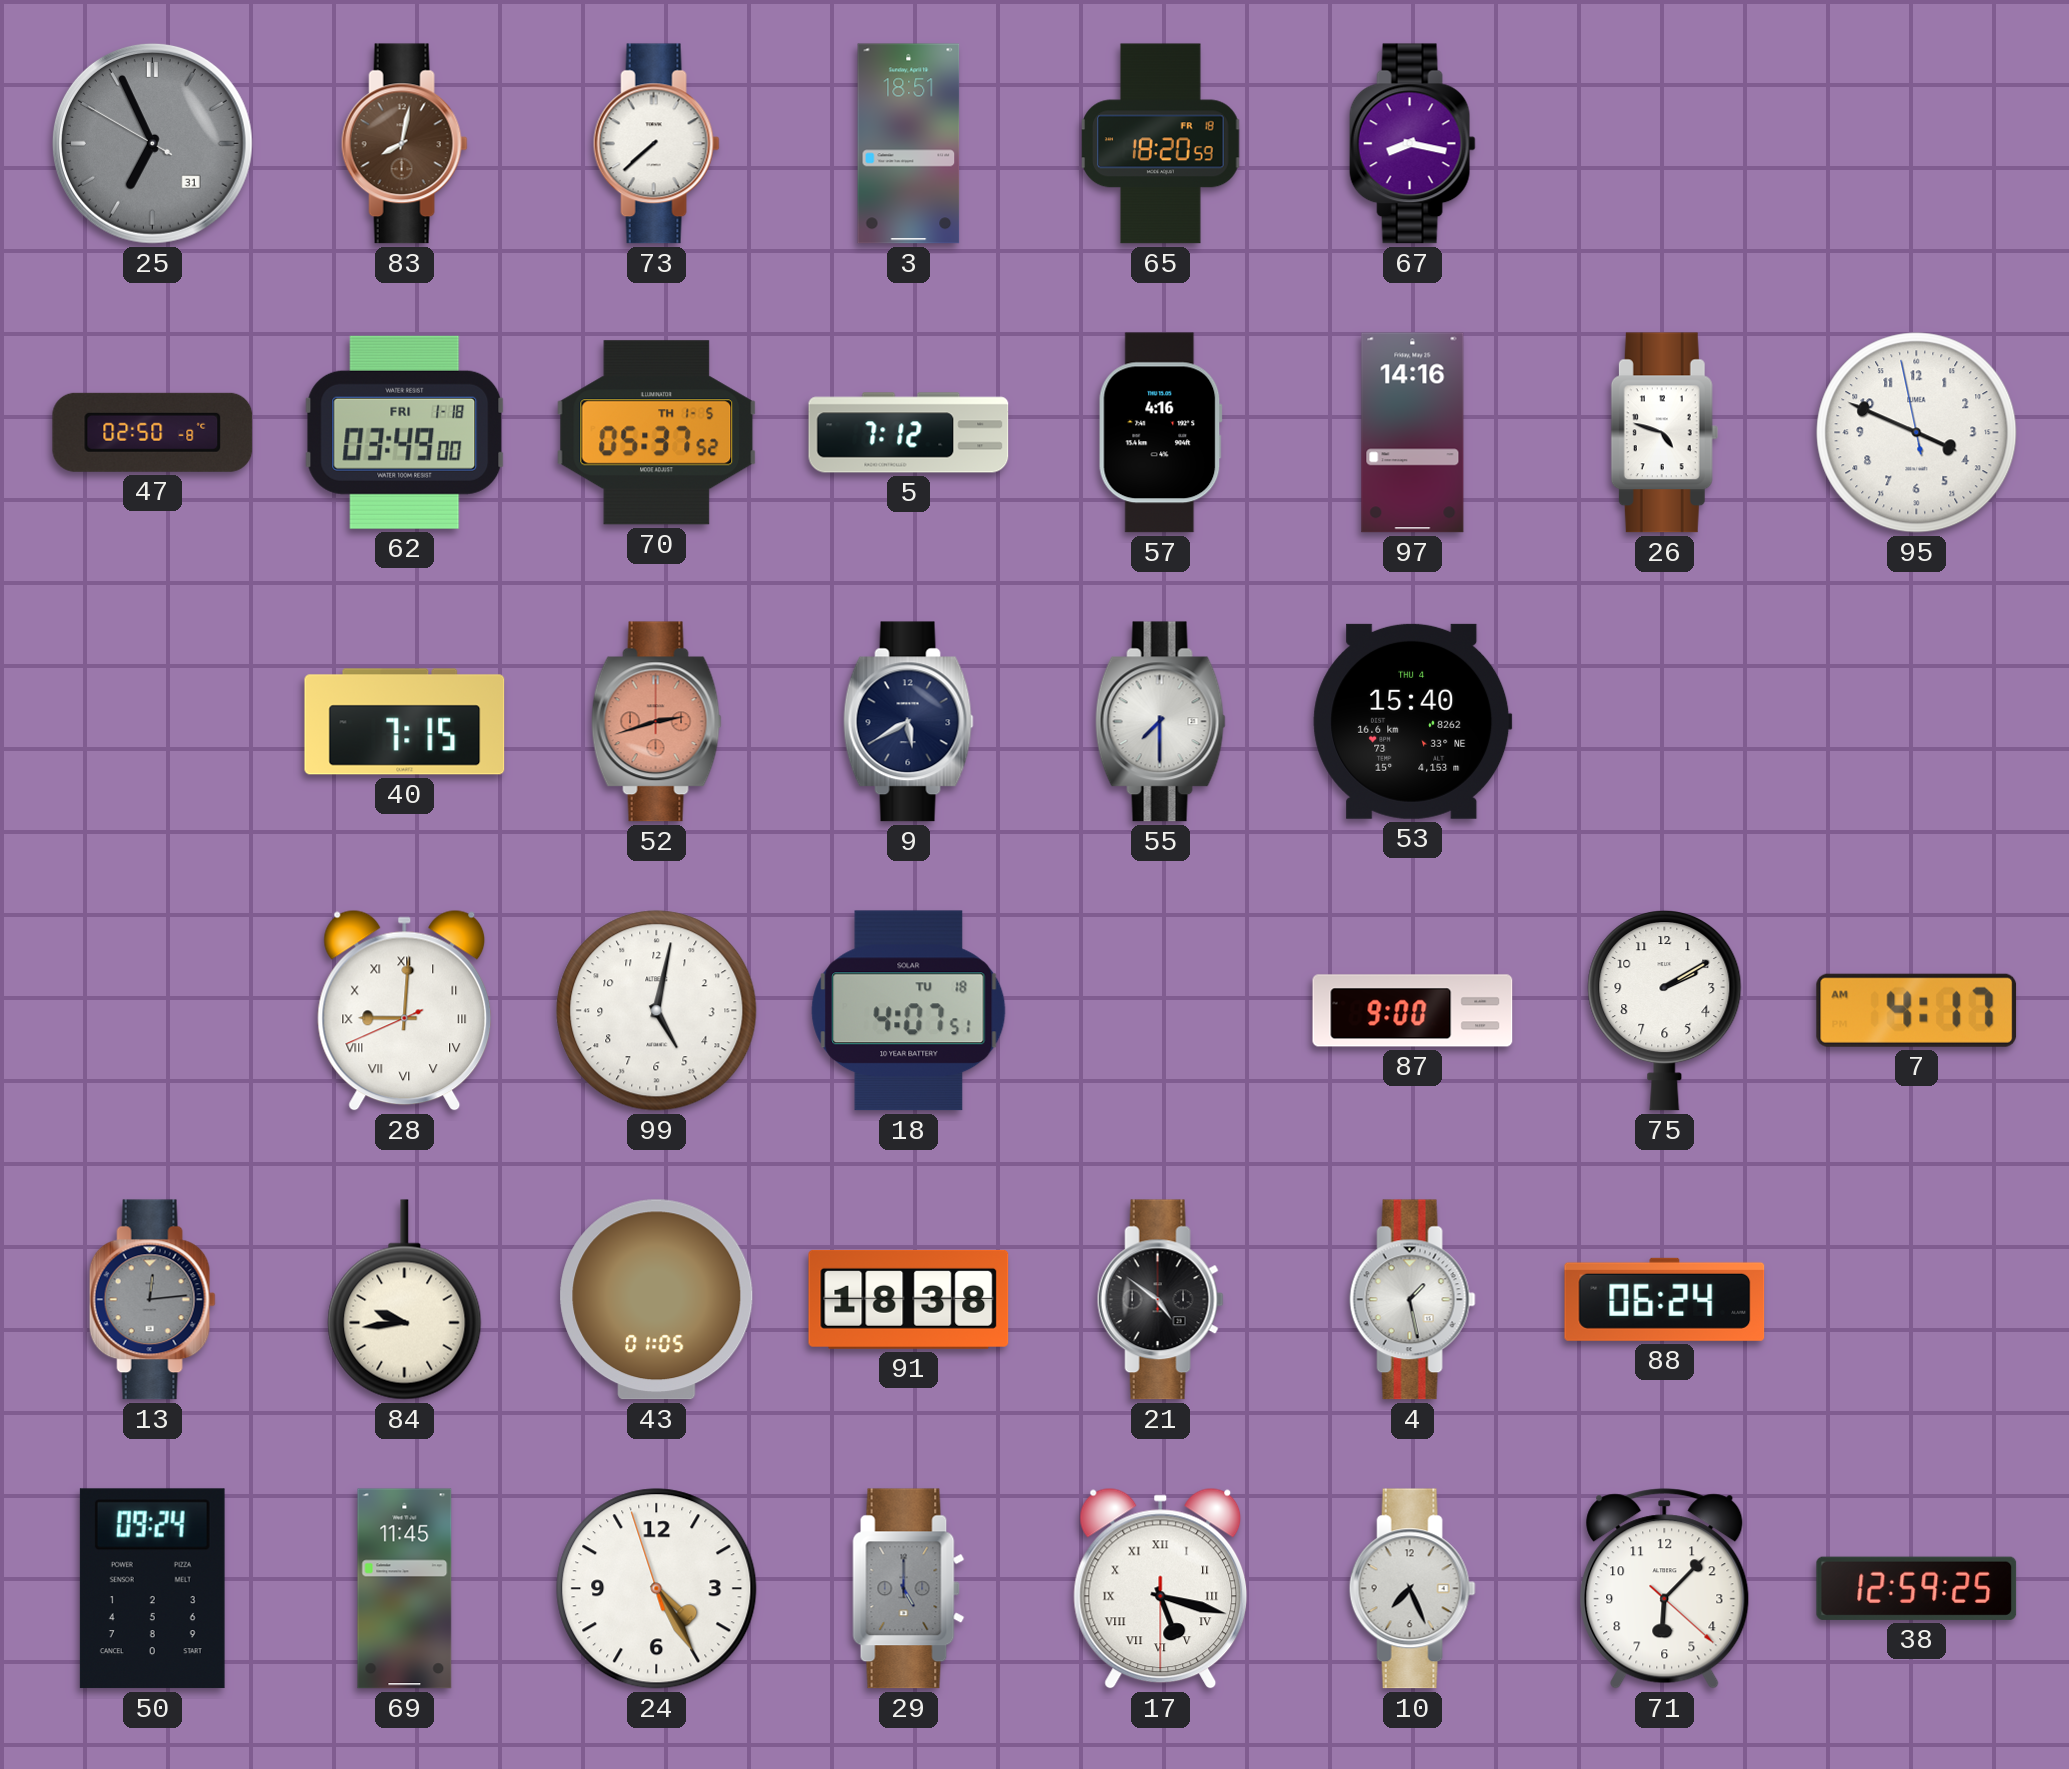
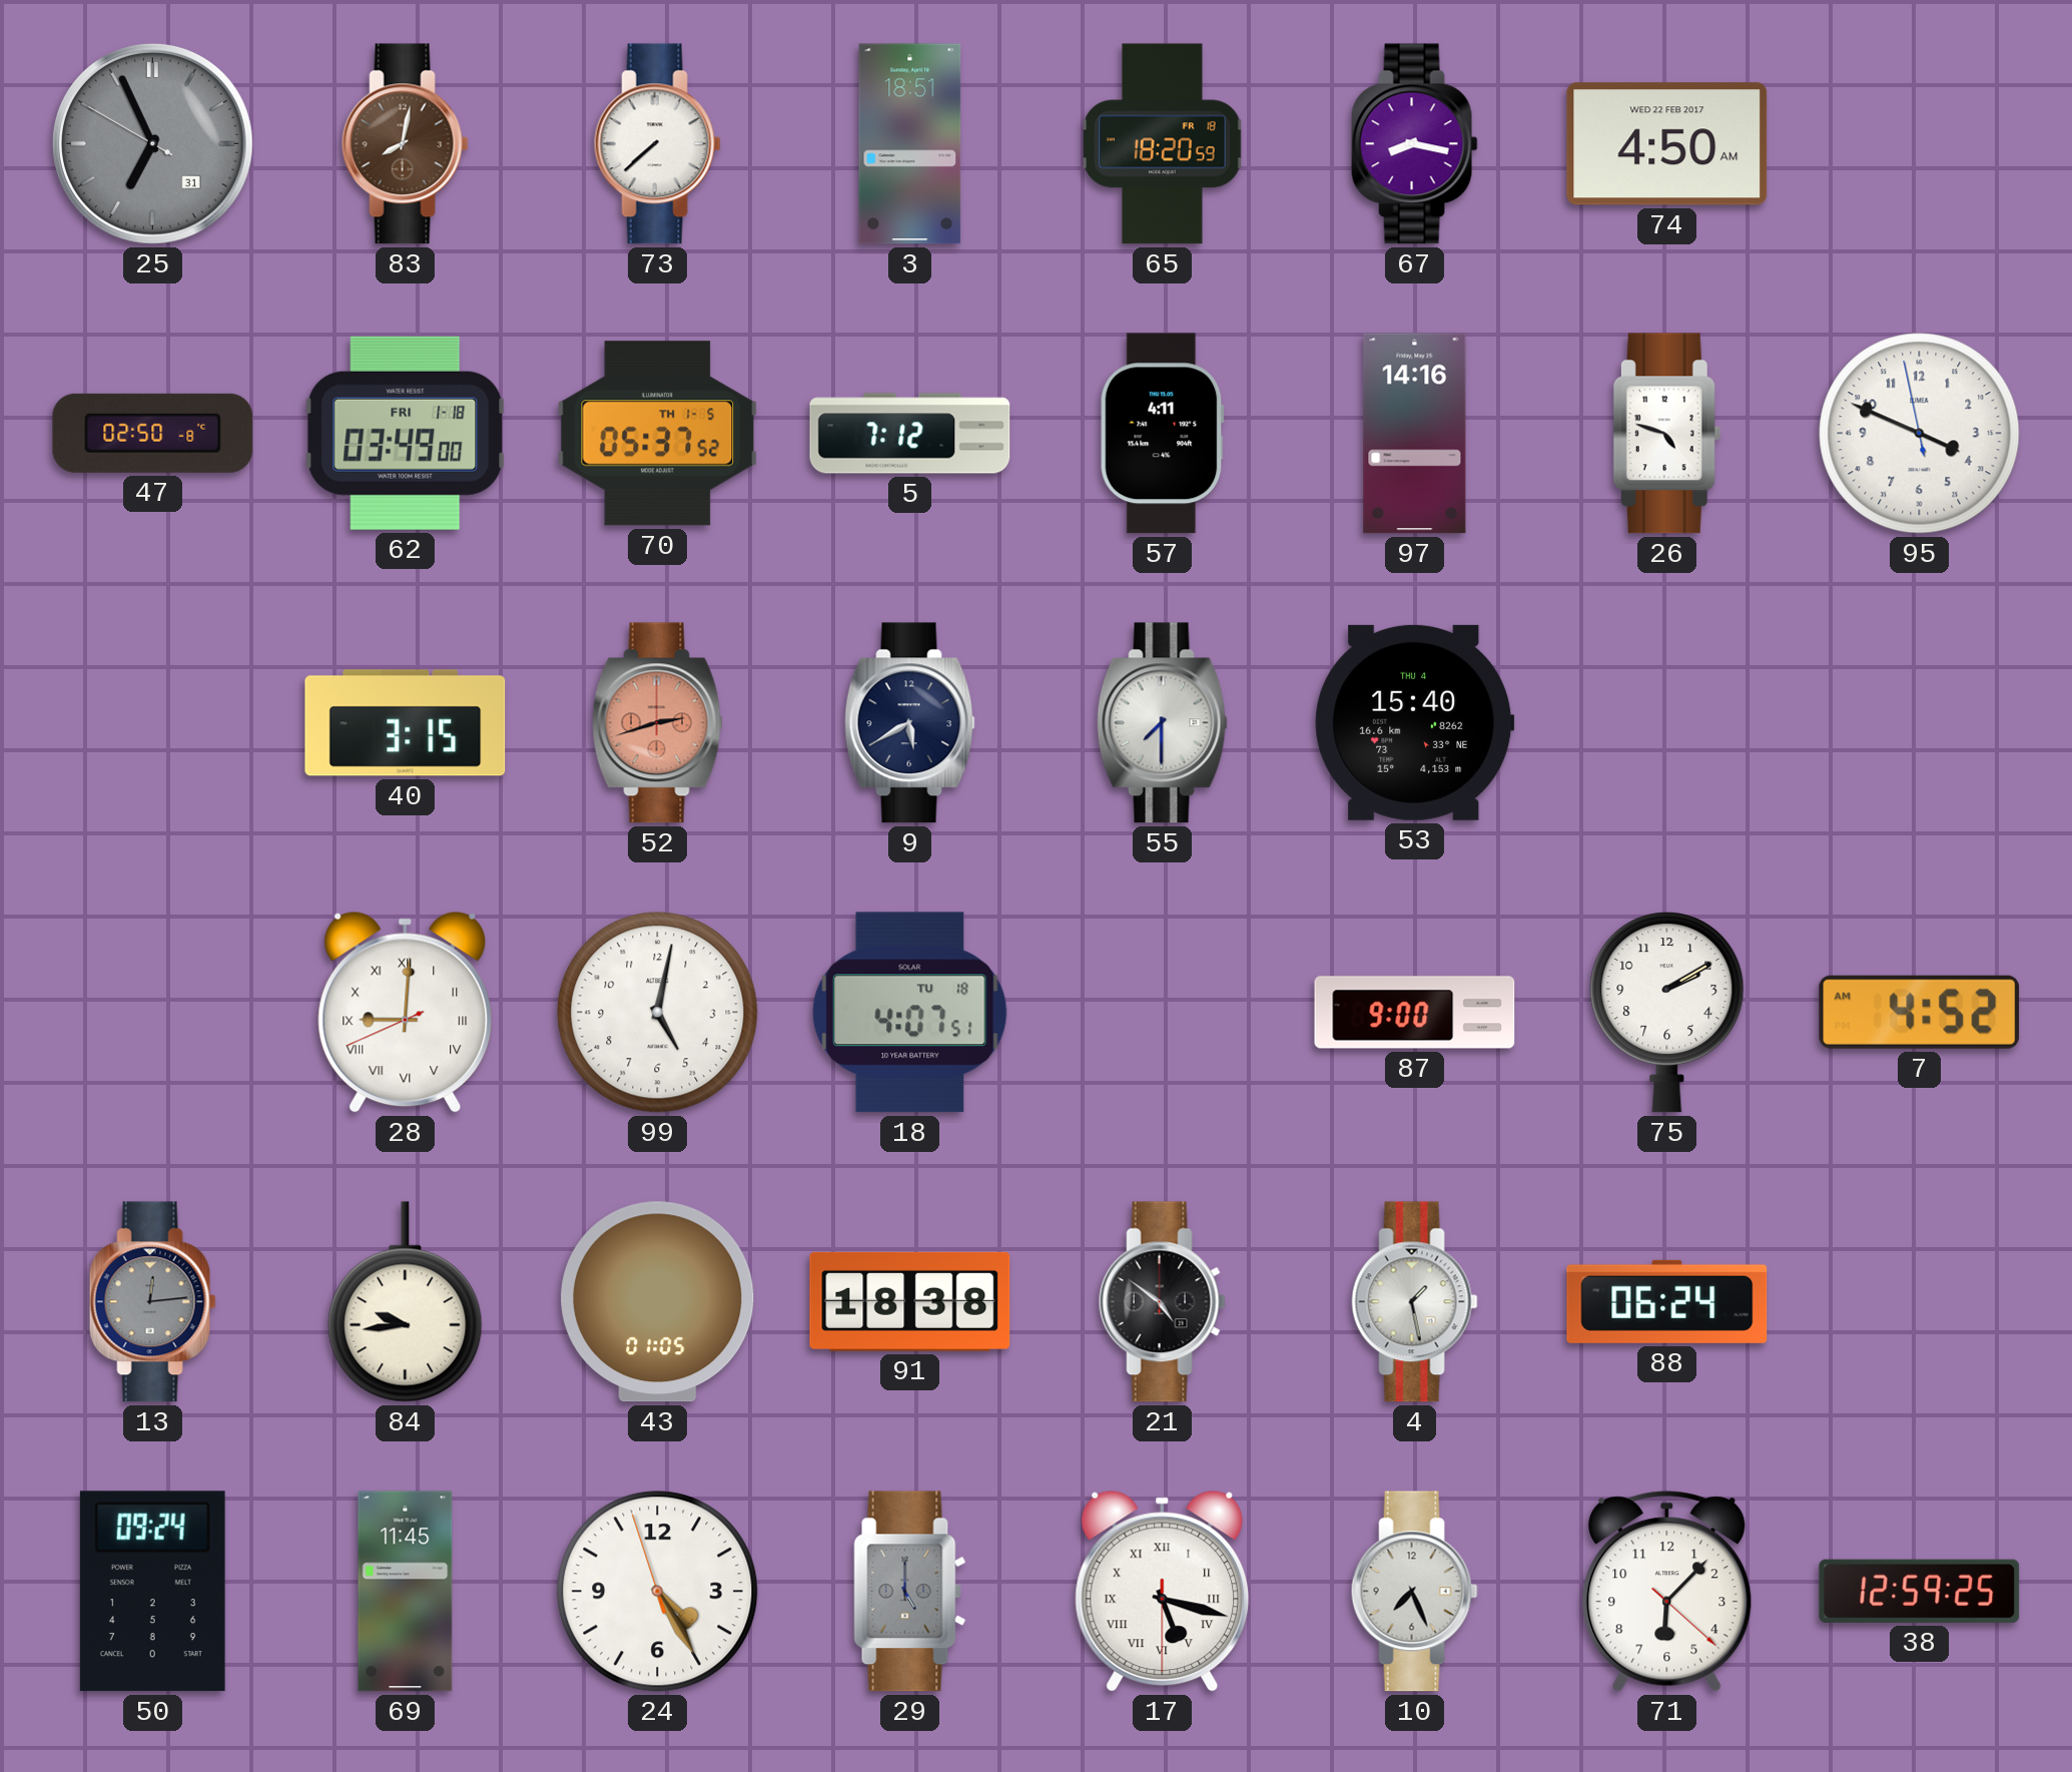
74: none -> 4:50 (1667, 144)
57: 4:16 -> 4:11 (1162, 434)
40: 7:15 -> 3:15 (406, 723)
7: 4:17 -> 4:52 (1920, 1012)
